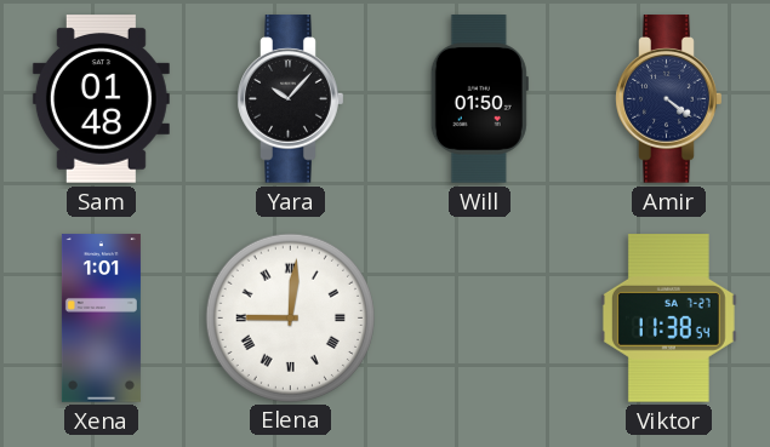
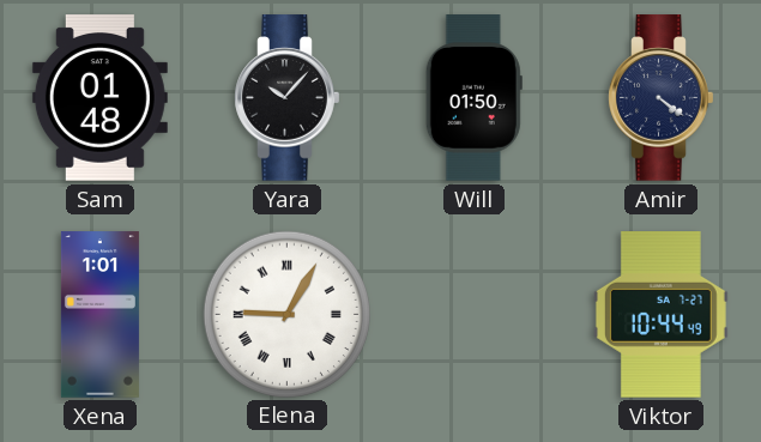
Elena: 9:01 -> 9:05 (286, 314)
Viktor: 11:38 -> 10:44 (660, 315)
